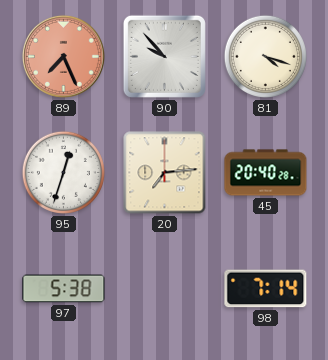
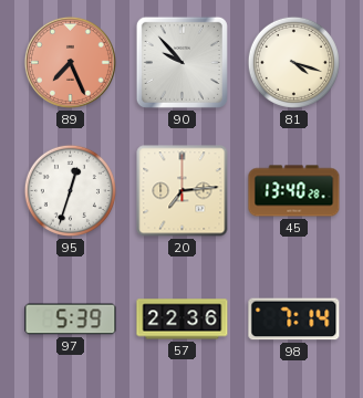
45: 20:40 -> 13:40 (294, 191)
97: 5:38 -> 5:39 (71, 320)
57: none -> 22:36 (183, 320)
